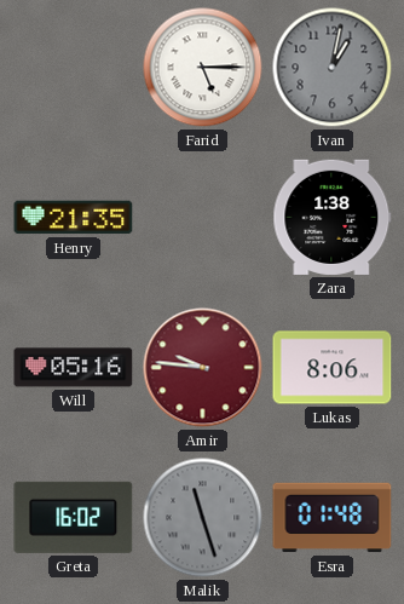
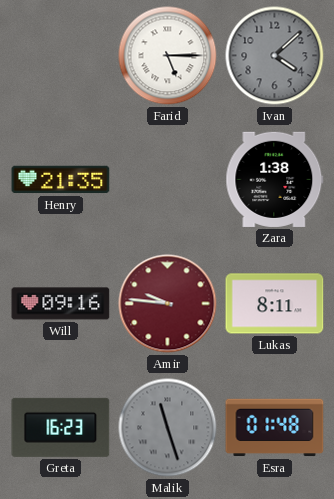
Ivan: 1:02 -> 4:08 (275, 56)
Will: 05:16 -> 09:16 (61, 304)
Lukas: 8:06 -> 8:11 (275, 304)
Greta: 16:02 -> 16:23 (61, 427)
